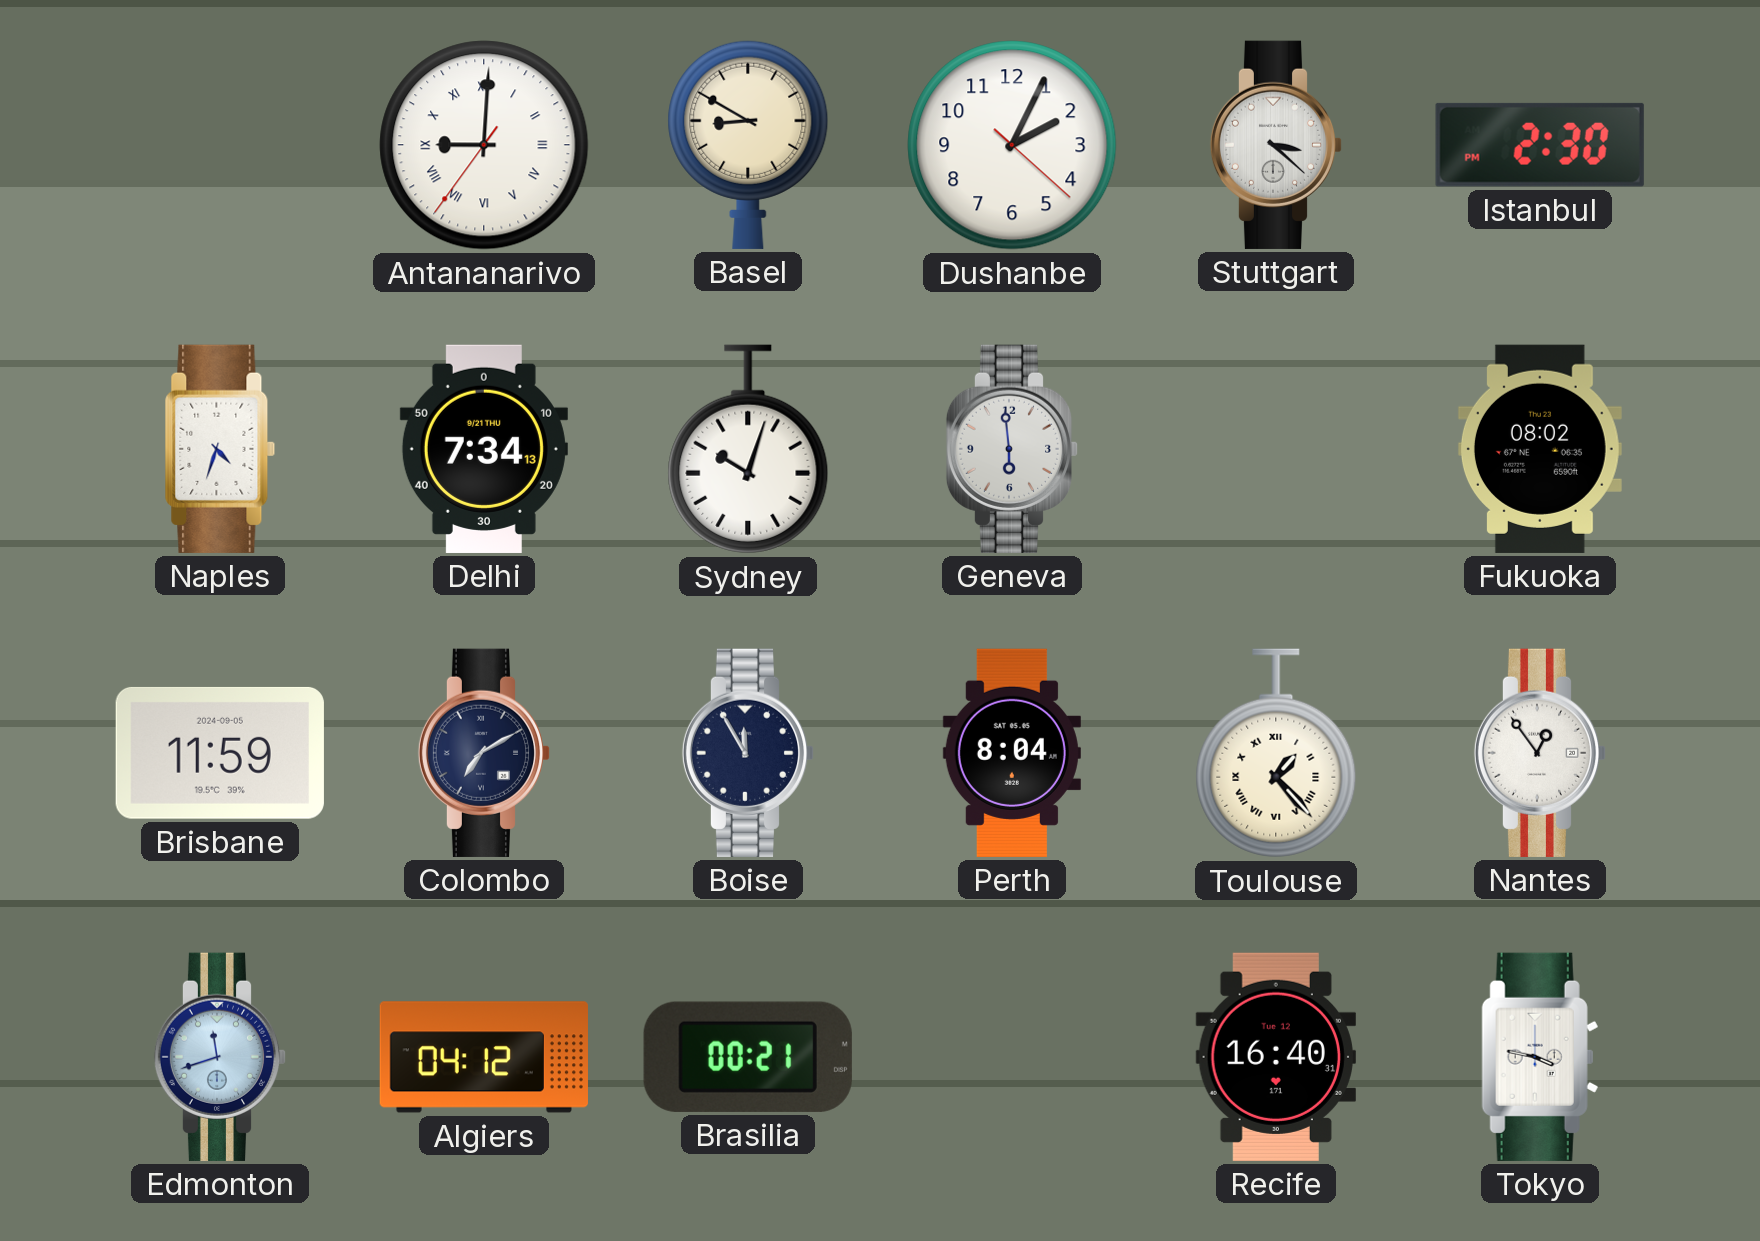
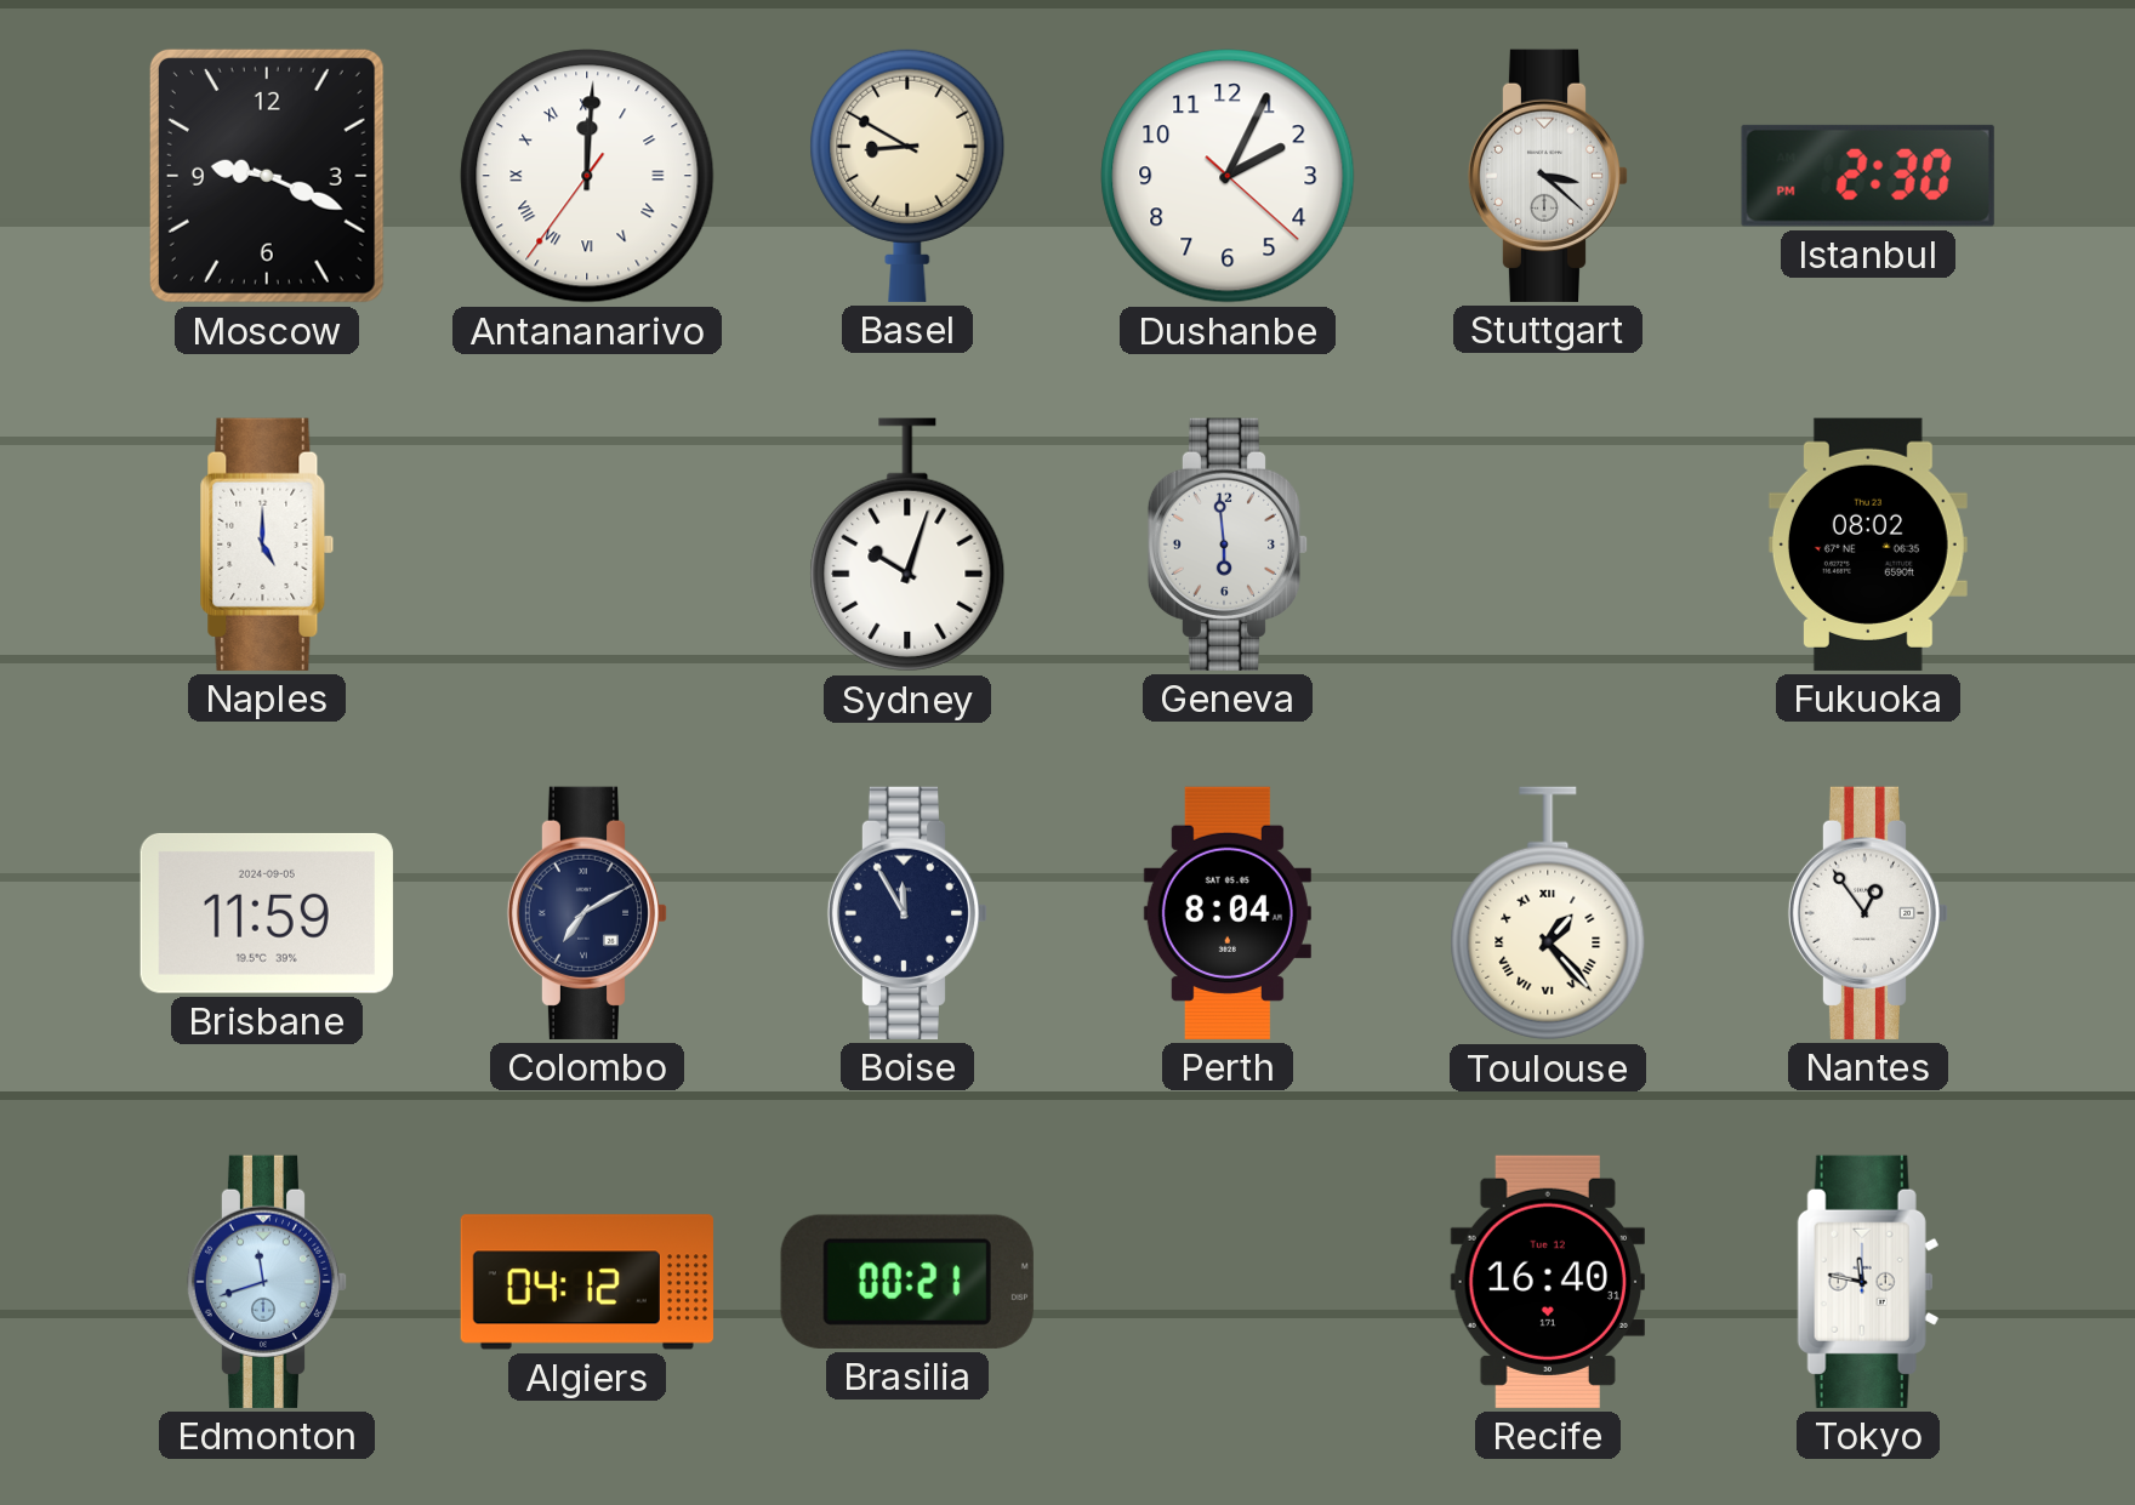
Moscow: none -> 9:19 (267, 176)
Antananarivo: 9:00 -> 12:00 (587, 176)
Naples: 4:33 -> 5:00 (267, 545)
Delhi: 7:34 -> none (484, 449)
Tokyo: 3:47 -> 11:47 (1868, 1282)
